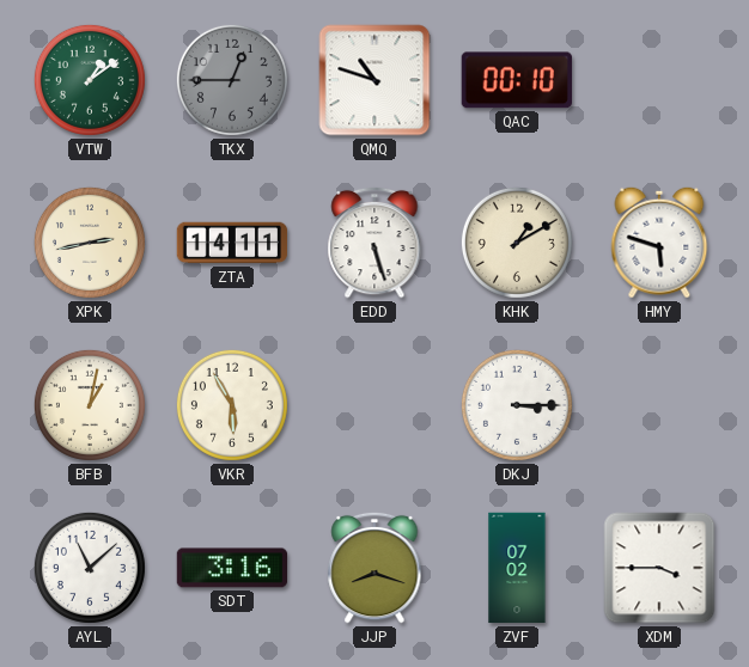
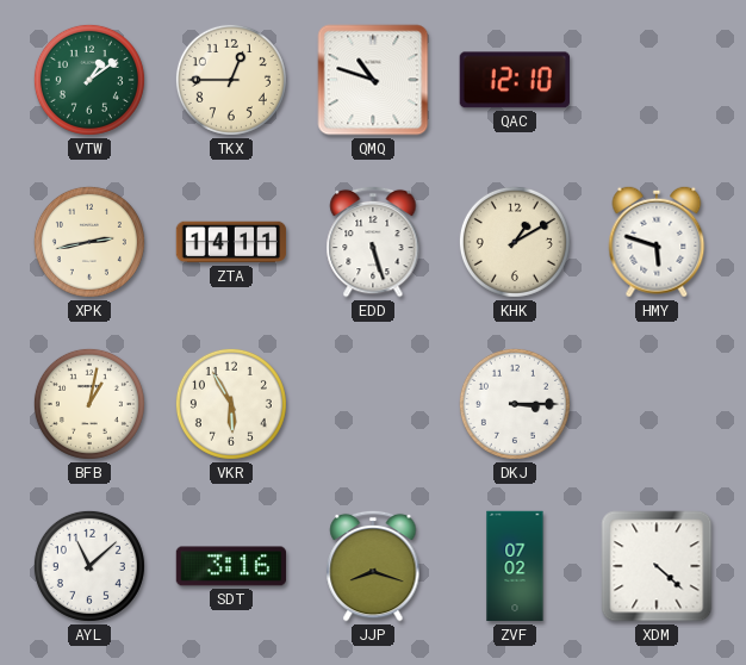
TKX dial: grey -> cream (231, 80)
QAC: 00:10 -> 12:10 (515, 80)
XDM: 3:45 -> 4:22 (657, 566)
